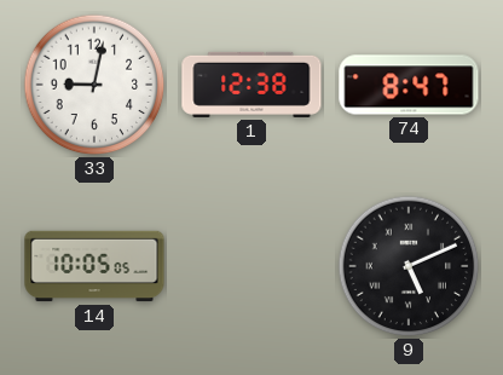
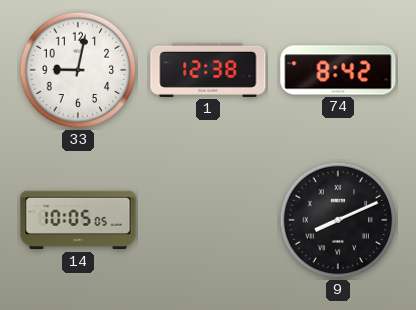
74: 8:47 -> 8:42 (338, 70)
9: 5:11 -> 8:11 (338, 220)
